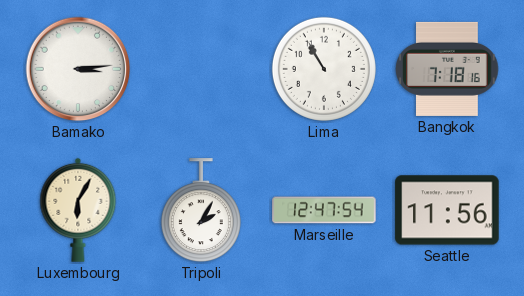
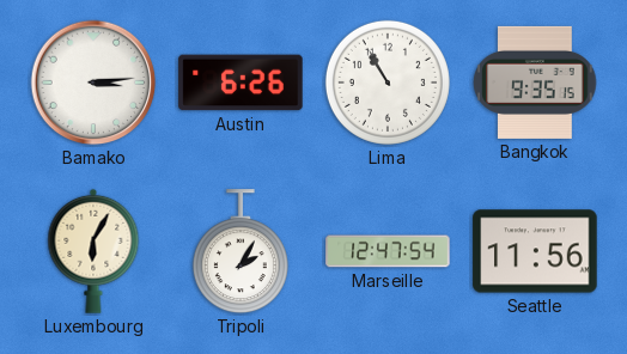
Austin: none -> 6:26 (241, 83)
Bangkok: 7:18 -> 9:35 (535, 83)
